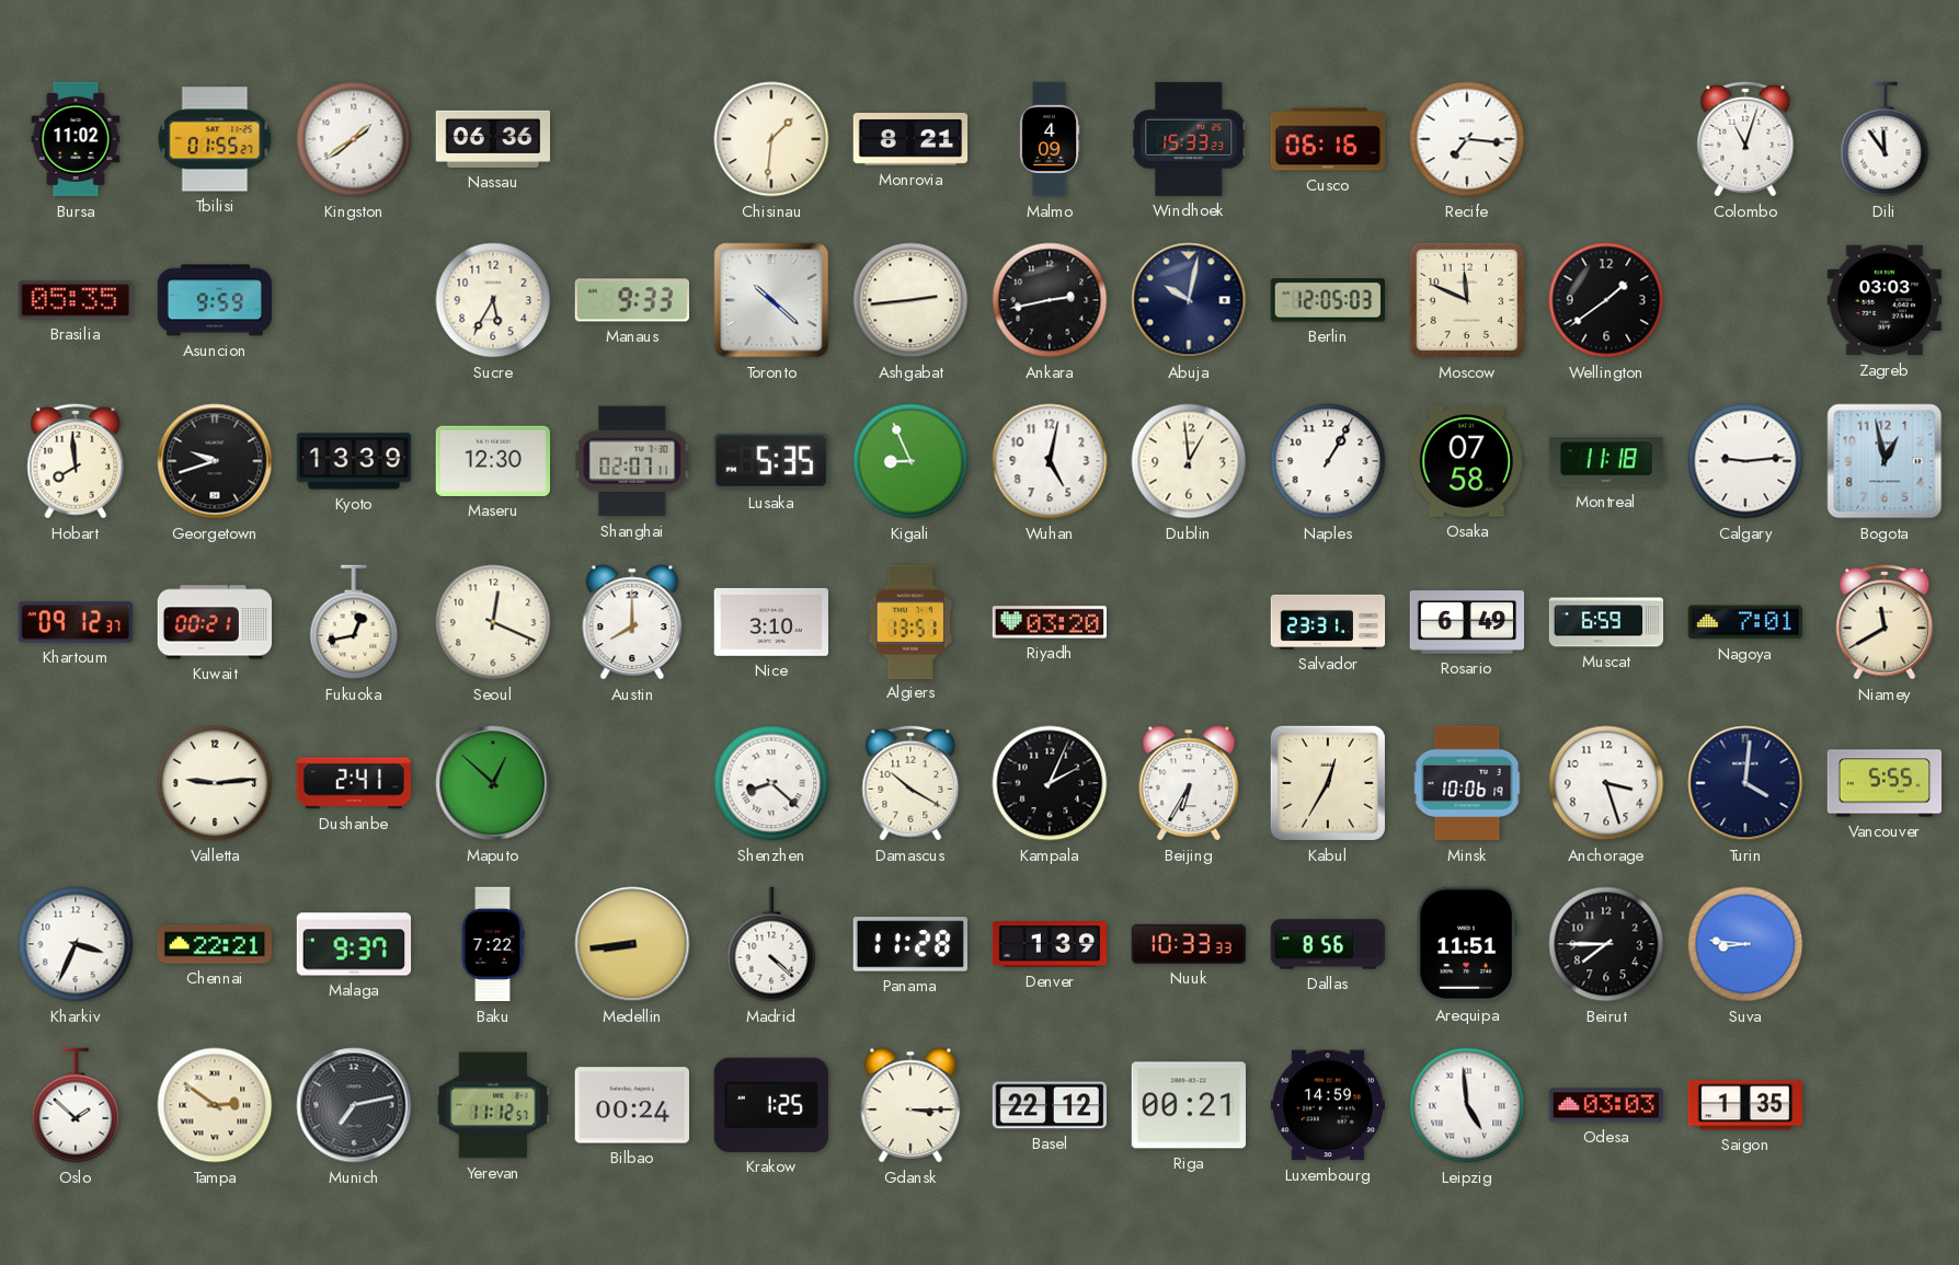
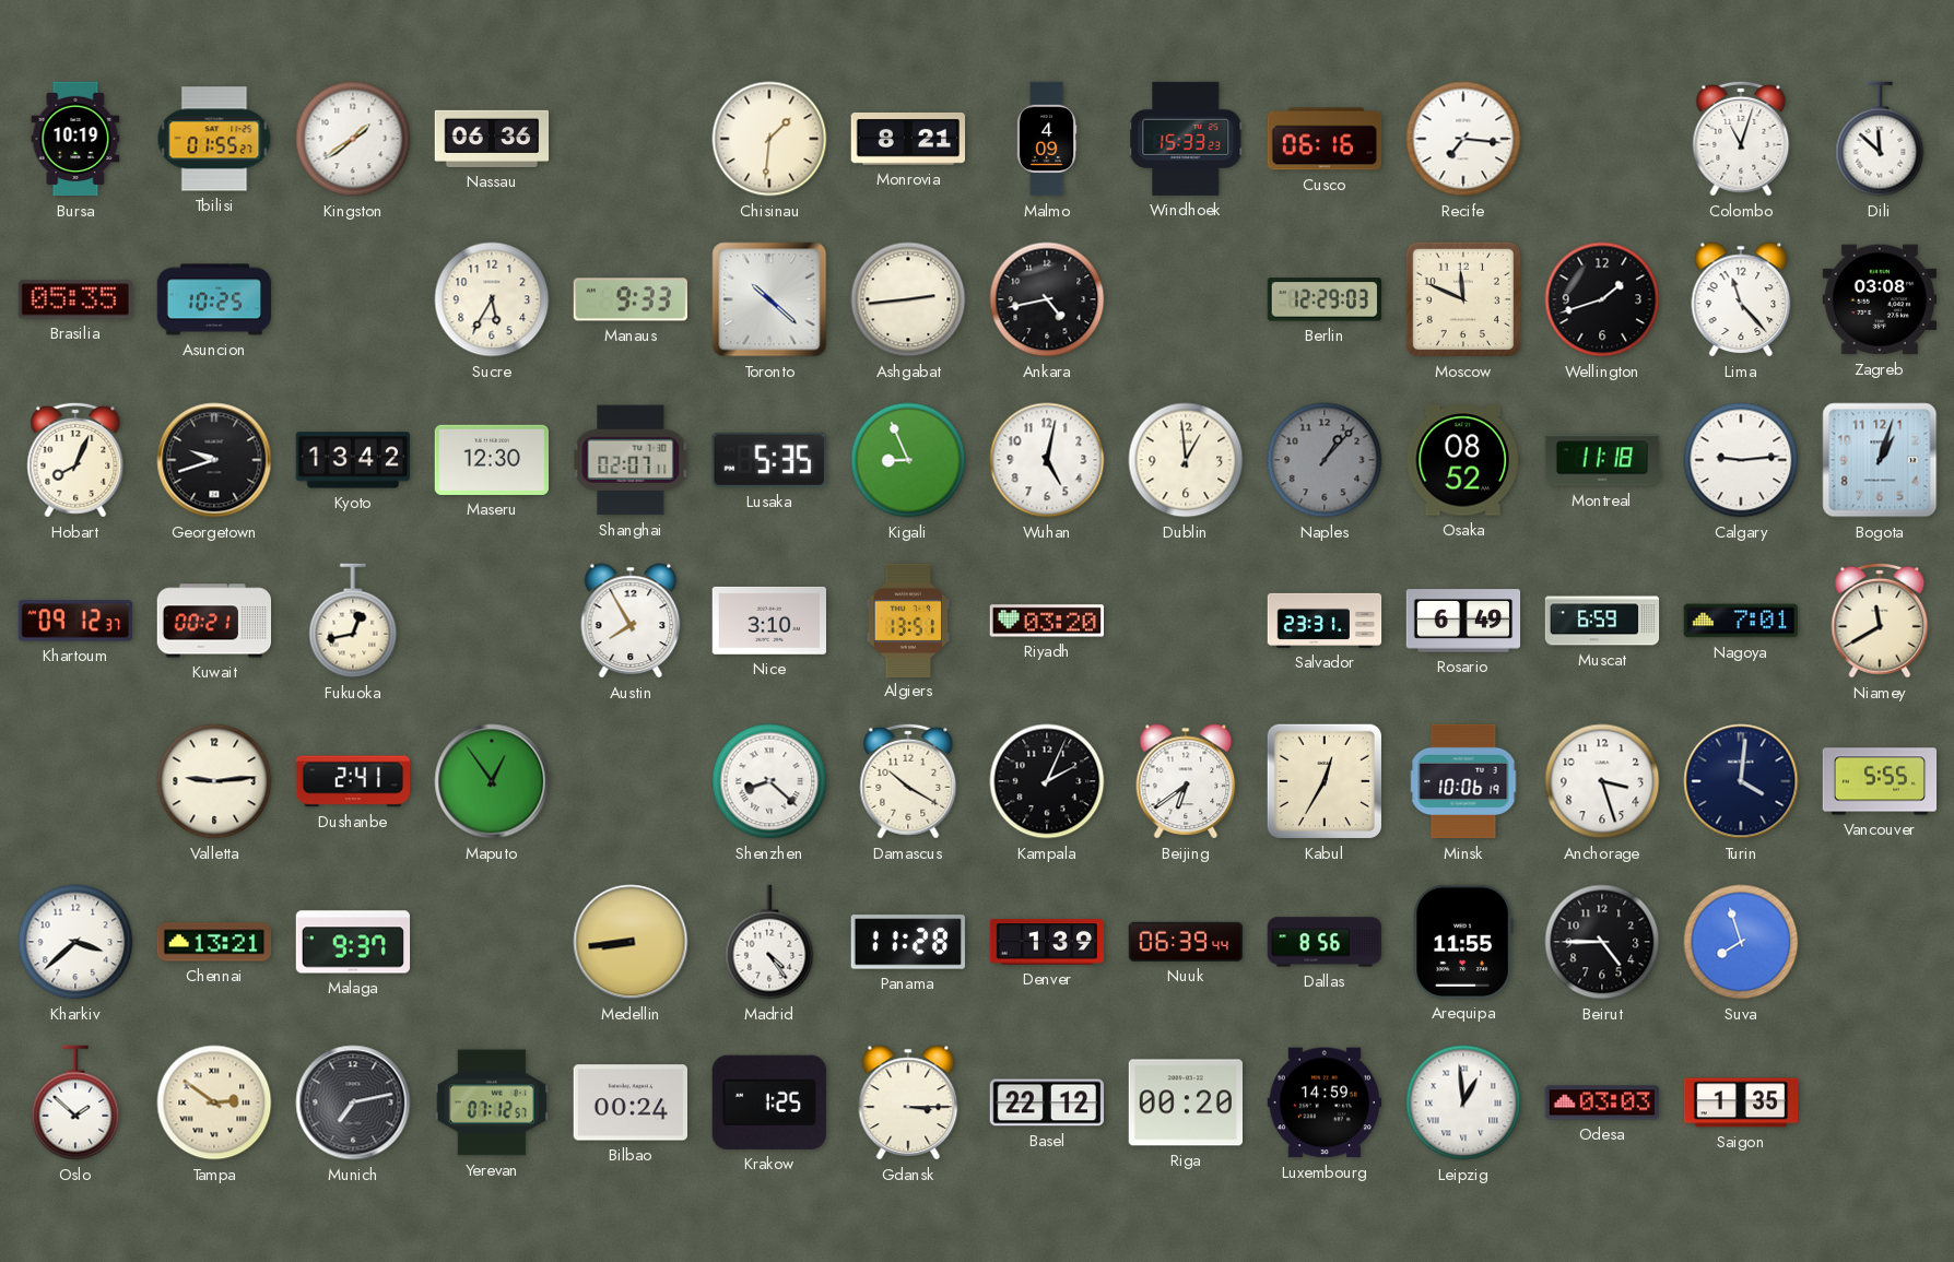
Bursa: 11:02 -> 10:19 (75, 139)
Dili: 11:54 -> 11:52 (1880, 139)
Asuncion: 9:59 -> 10:25 (214, 299)
Ankara: 2:43 -> 4:43 (1047, 299)
Abuja: 10:02 -> none (1189, 300)
Berlin: 12:05 -> 12:29 (1323, 299)
Wellington: 1:39 -> 1:42 (1602, 299)
Lima: none -> 11:23 (1741, 299)
Zagreb: 03:03 -> 03:08 (1879, 299)
Hobart: 7:59 -> 8:04 (75, 460)
Kyoto: 13:39 -> 13:42 (352, 460)
Naples: 1:05 -> 1:07 (1325, 460)
Naples dial: white -> grey (1325, 460)
Osaka: 07:58 -> 08:52 (1462, 460)
Bogota: 12:58 -> 1:03 (1880, 460)
Seoul: 12:19 -> none (493, 622)
Austin: 8:00 -> 7:55 (631, 621)
Maputo: 12:52 -> 12:54 (492, 781)
Beijing: 6:35 -> 6:39 (1186, 781)
Kharkiv: 3:34 -> 3:38 (75, 942)
Chennai: 22:21 -> 13:21 (214, 942)
Baku: 7:22 -> none (493, 944)
Madrid: 4:22 -> 4:24 (769, 942)
Nuuk: 10:33 -> 06:39 (1186, 942)
Arequipa: 11:51 -> 11:55 (1463, 942)
Beirut: 7:45 -> 4:45 (1602, 942)
Suva: 8:46 -> 7:57 (1741, 942)
Yerevan: 11:12 -> 07:12 (491, 1102)
Riga: 00:21 -> 00:20 (1185, 1102)
Leipzig: 4:59 -> 12:59 (1463, 1102)
